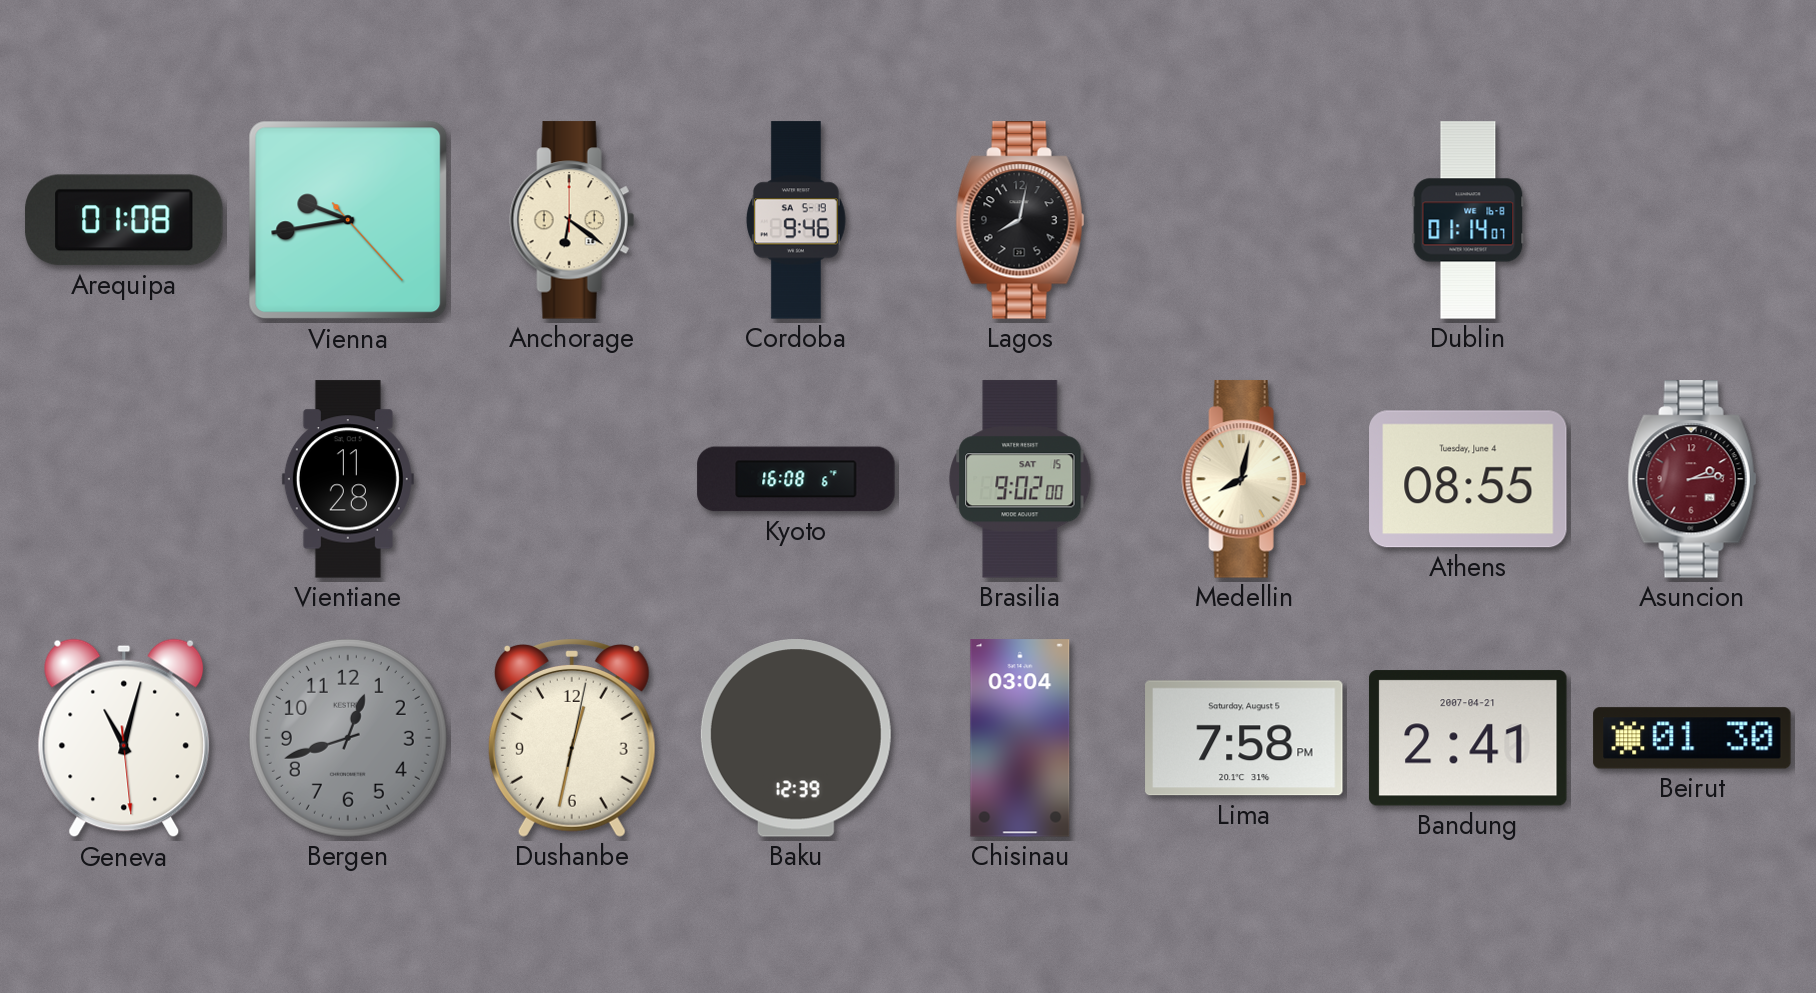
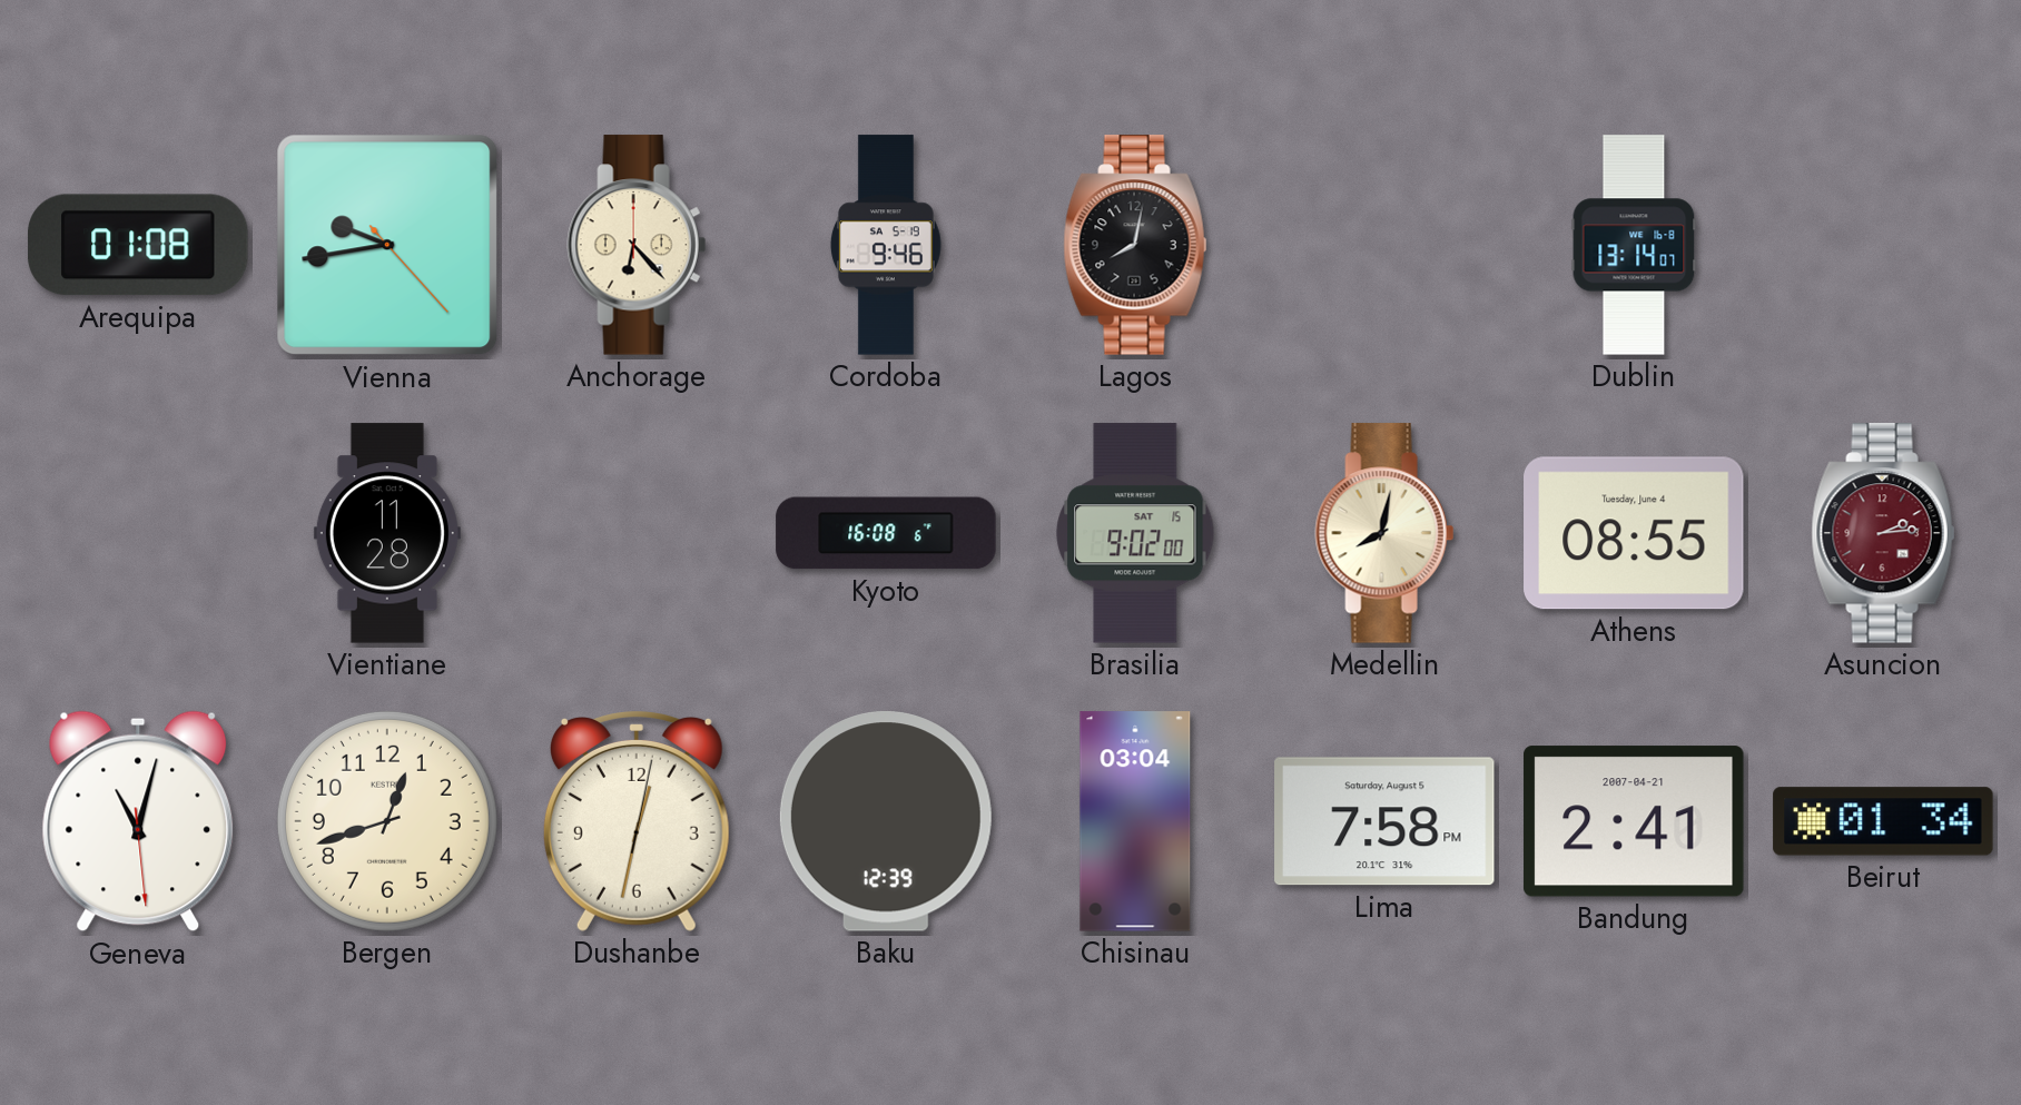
Anchorage: 6:21 -> 6:23 (637, 245)
Dublin: 01:14 -> 13:14 (1634, 245)
Bergen dial: grey -> cream (387, 821)
Beirut: 01:30 -> 01:34 (1883, 821)
